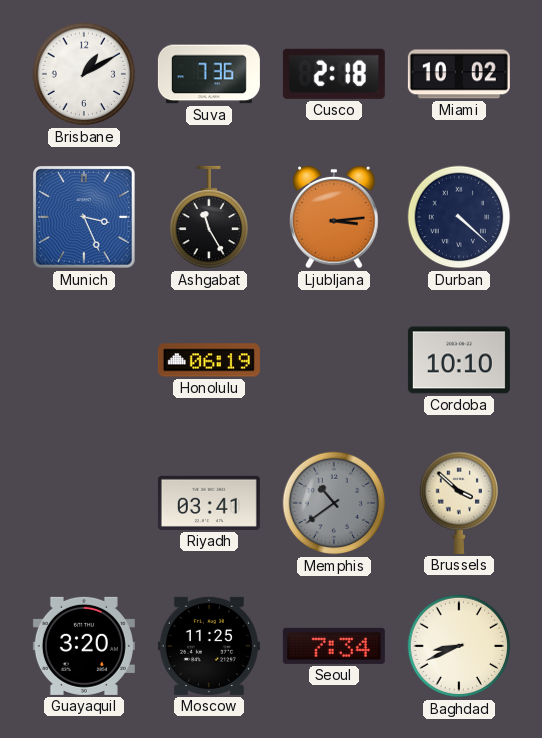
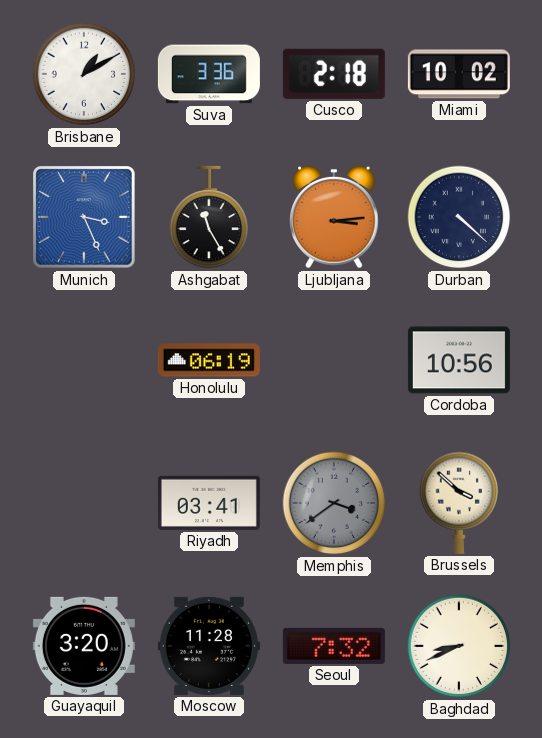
Suva: 7:36 -> 3:36 (209, 74)
Cordoba: 10:10 -> 10:56 (459, 360)
Memphis: 10:39 -> 3:39 (334, 503)
Moscow: 11:25 -> 11:28 (209, 646)
Seoul: 7:34 -> 7:32 (334, 646)
